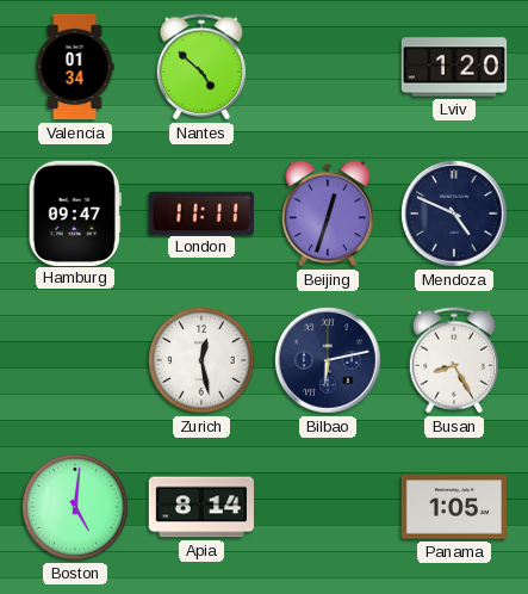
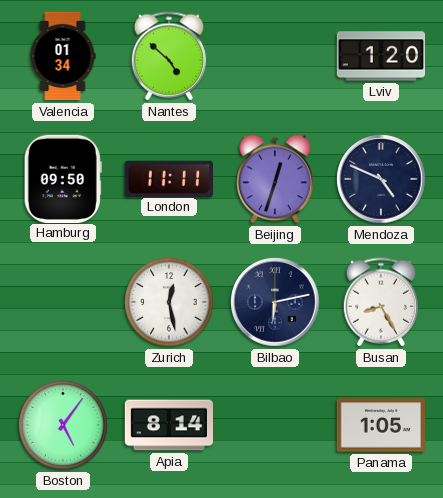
Hamburg: 09:47 -> 09:50 (63, 178)
Boston: 5:01 -> 5:06 (63, 425)
